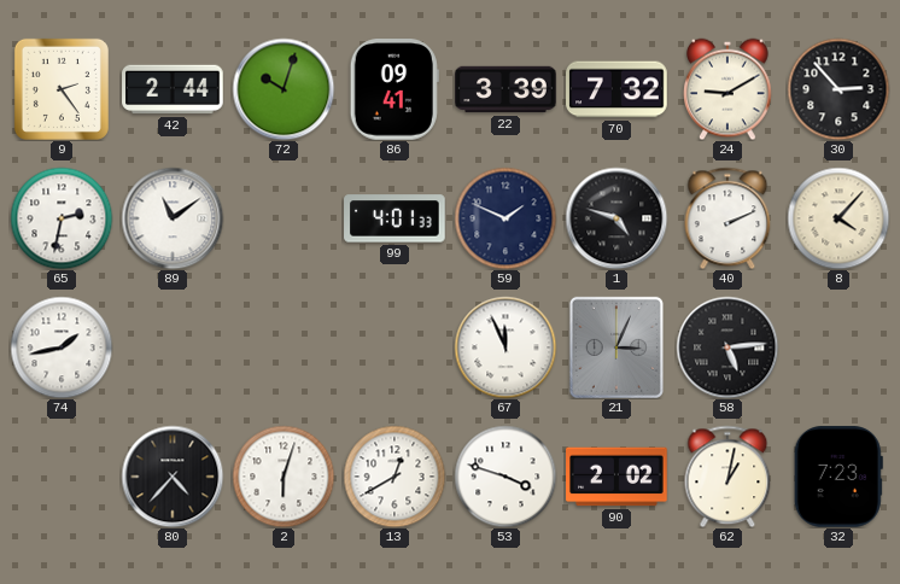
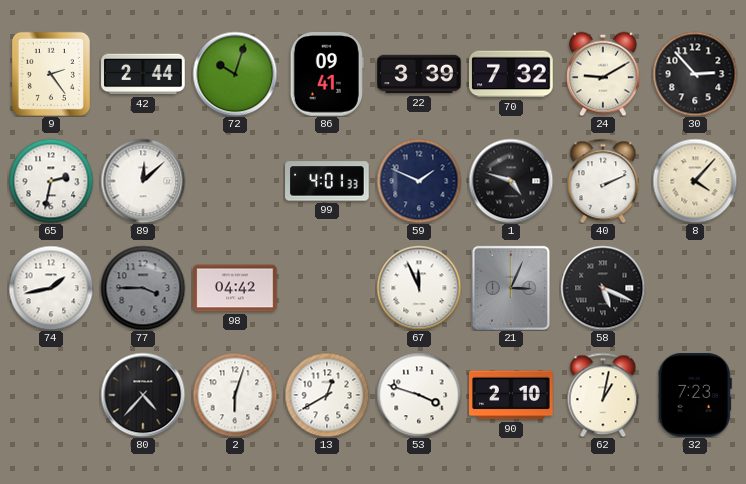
89: 11:09 -> 12:08 (143, 181)
77: none -> 3:45 (143, 288)
98: none -> 04:42 (235, 288)
58: 5:14 -> 5:19 (603, 288)
90: 2:02 -> 2:10 (511, 395)
